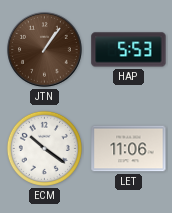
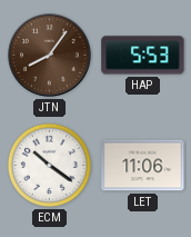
JTN: 1:06 -> 8:06 (50, 56)
